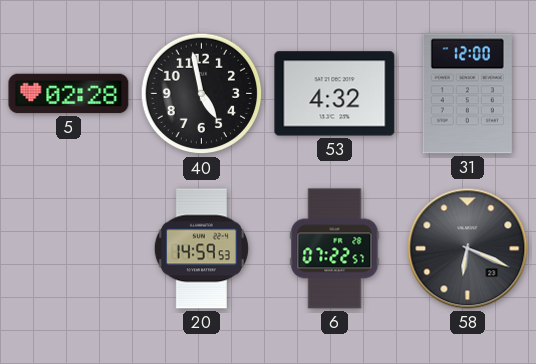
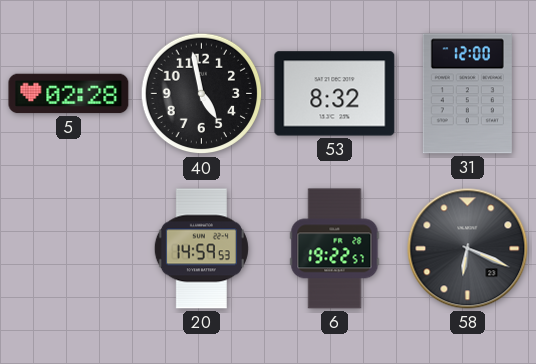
53: 4:32 -> 8:32 (335, 94)
6: 07:22 -> 19:22 (335, 249)
